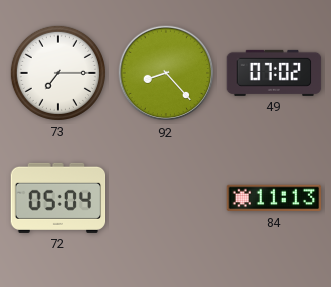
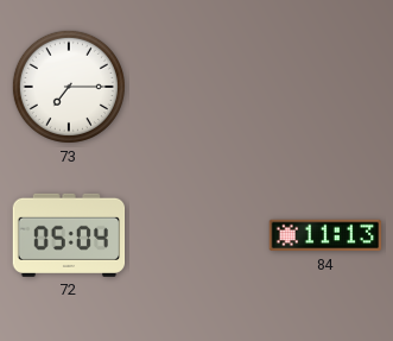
92: 8:23 -> none (166, 73)
49: 07:02 -> none (274, 73)
